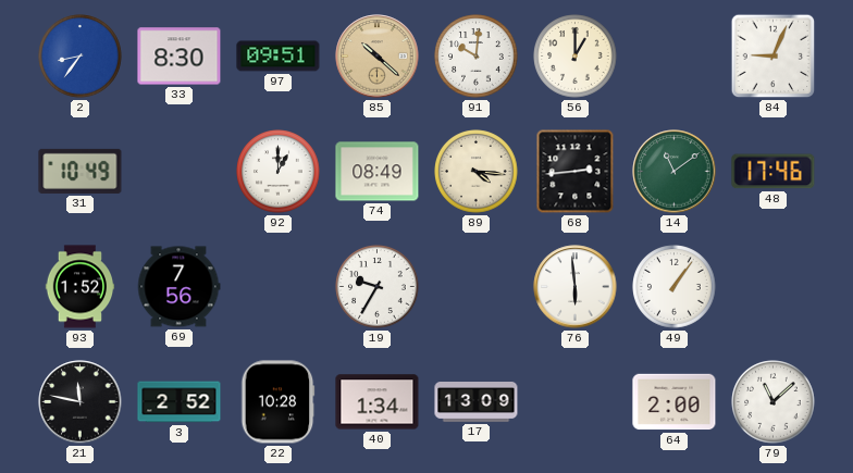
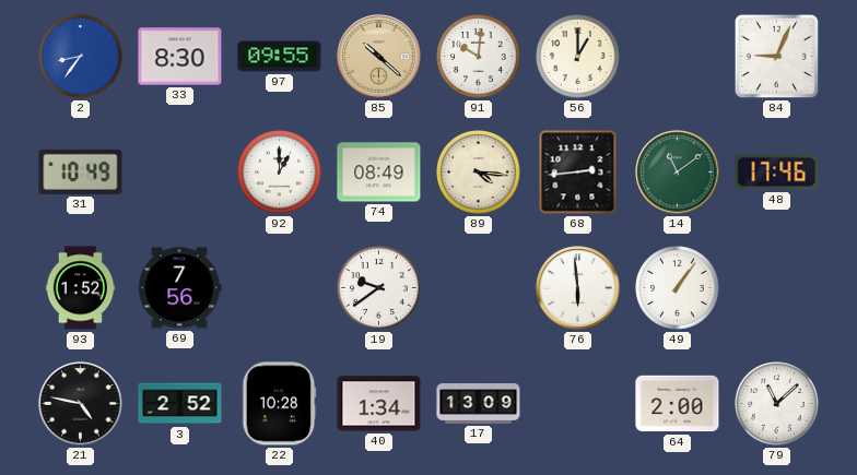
97: 09:51 -> 09:55 (280, 57)
19: 9:35 -> 9:39 (379, 288)
21: 11:47 -> 4:47 (81, 404)
